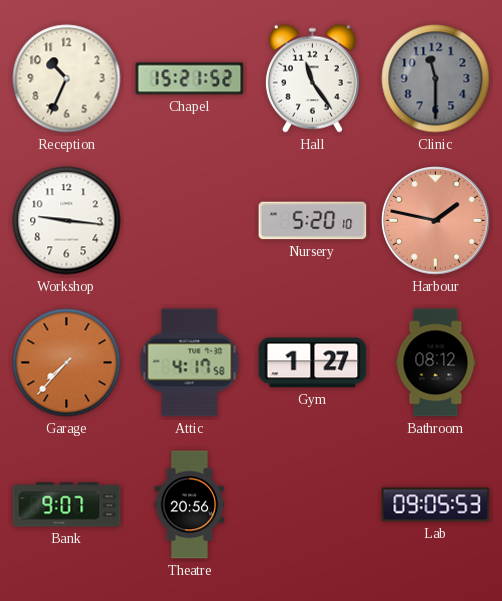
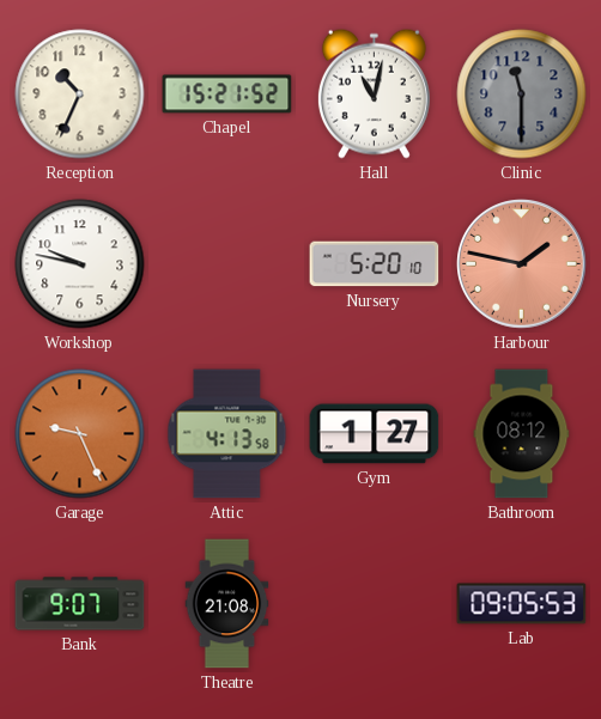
Hall: 11:24 -> 11:02 (374, 93)
Workshop: 9:16 -> 9:47 (80, 264)
Garage: 7:37 -> 9:26 (80, 434)
Attic: 4:17 -> 4:13 (227, 434)
Theatre: 20:56 -> 21:08 (227, 604)
